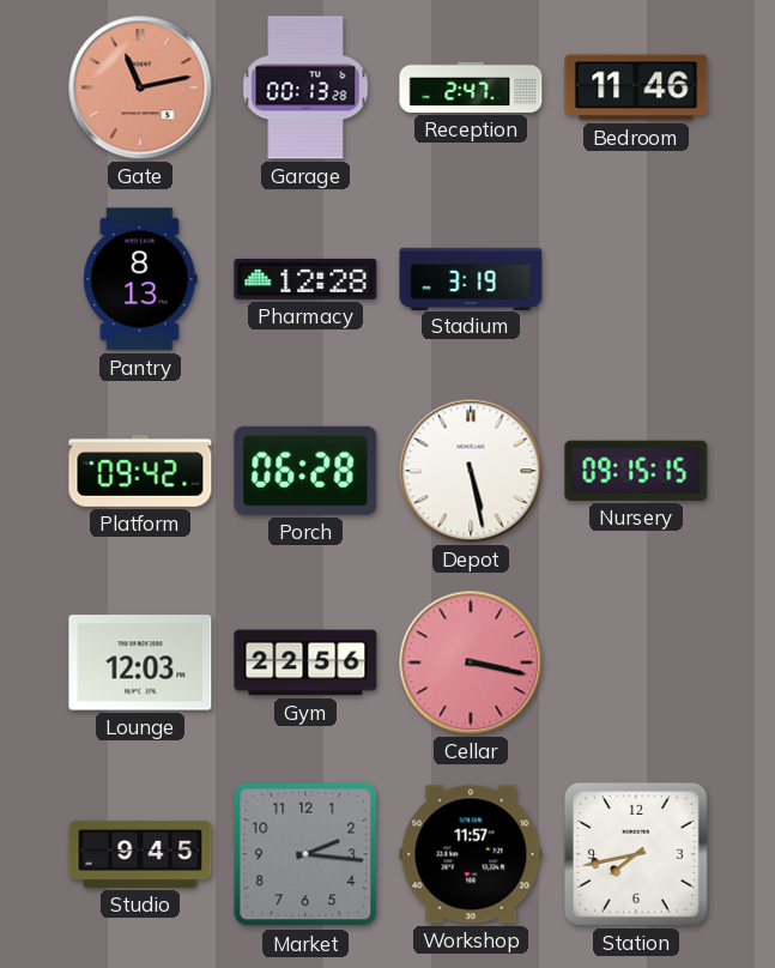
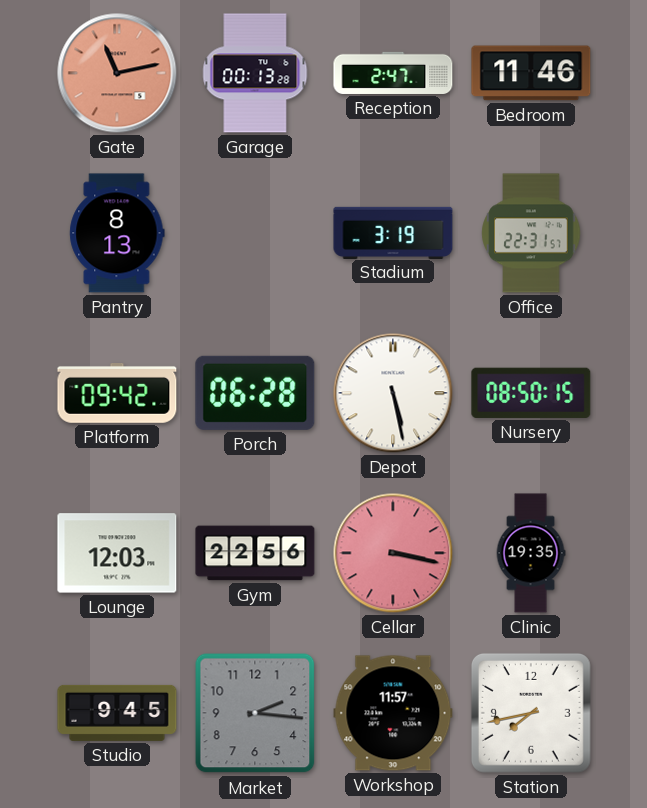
Pharmacy: 12:28 -> none (305, 279)
Office: none -> 22:31 (531, 233)
Nursery: 09:15 -> 08:50 (531, 393)
Clinic: none -> 19:35 (531, 553)
